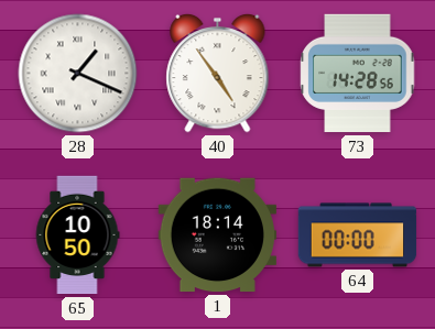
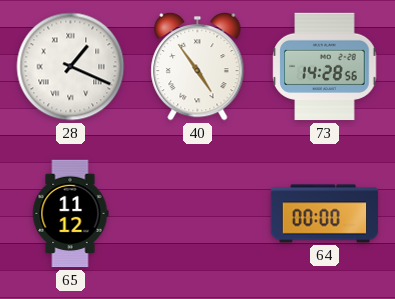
65: 10:50 -> 11:12 (70, 214)
1: 18:14 -> none (217, 235)
